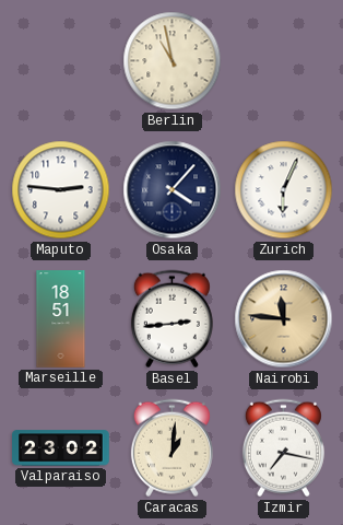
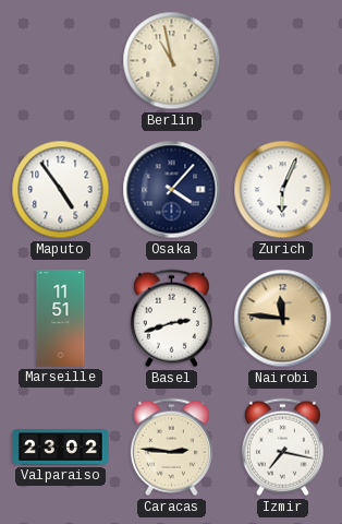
Maputo: 2:46 -> 4:54 (61, 190)
Marseille: 18:51 -> 11:51 (61, 319)
Basel: 2:44 -> 2:42 (171, 319)
Caracas: 1:01 -> 2:46 (171, 448)
